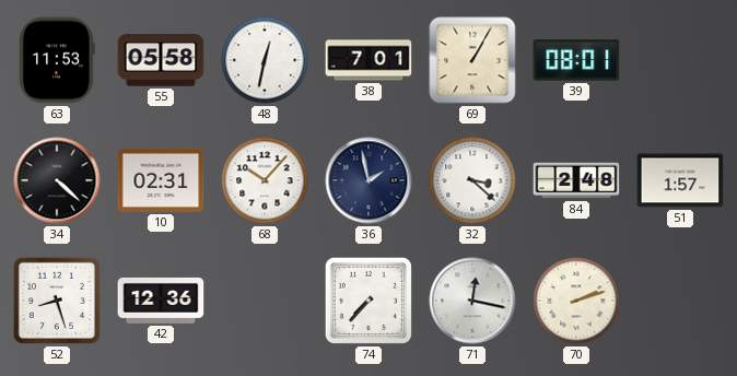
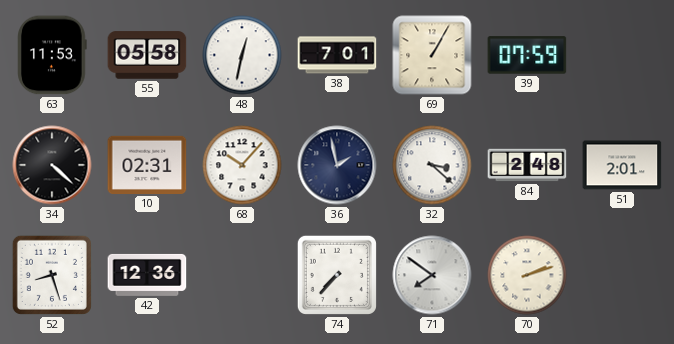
39: 08:01 -> 07:59 (527, 55)
51: 1:57 -> 2:01 (622, 165)
71: 12:17 -> 7:51 (432, 275)
